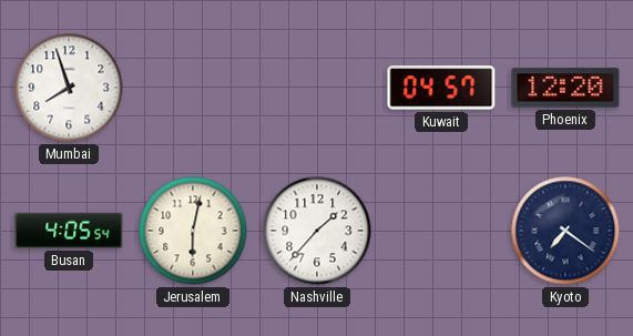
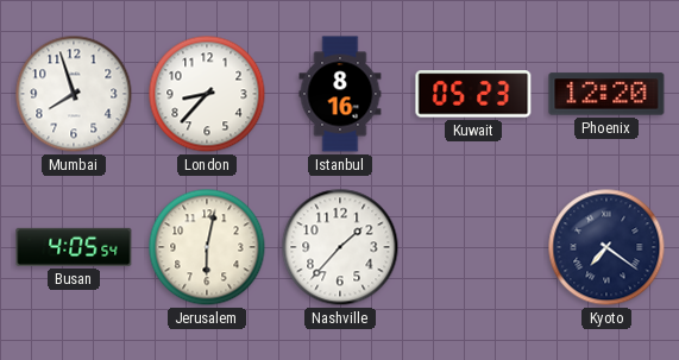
London: none -> 8:37 (207, 94)
Istanbul: none -> 8:16 (340, 94)
Kuwait: 04:57 -> 05:23 (473, 94)
